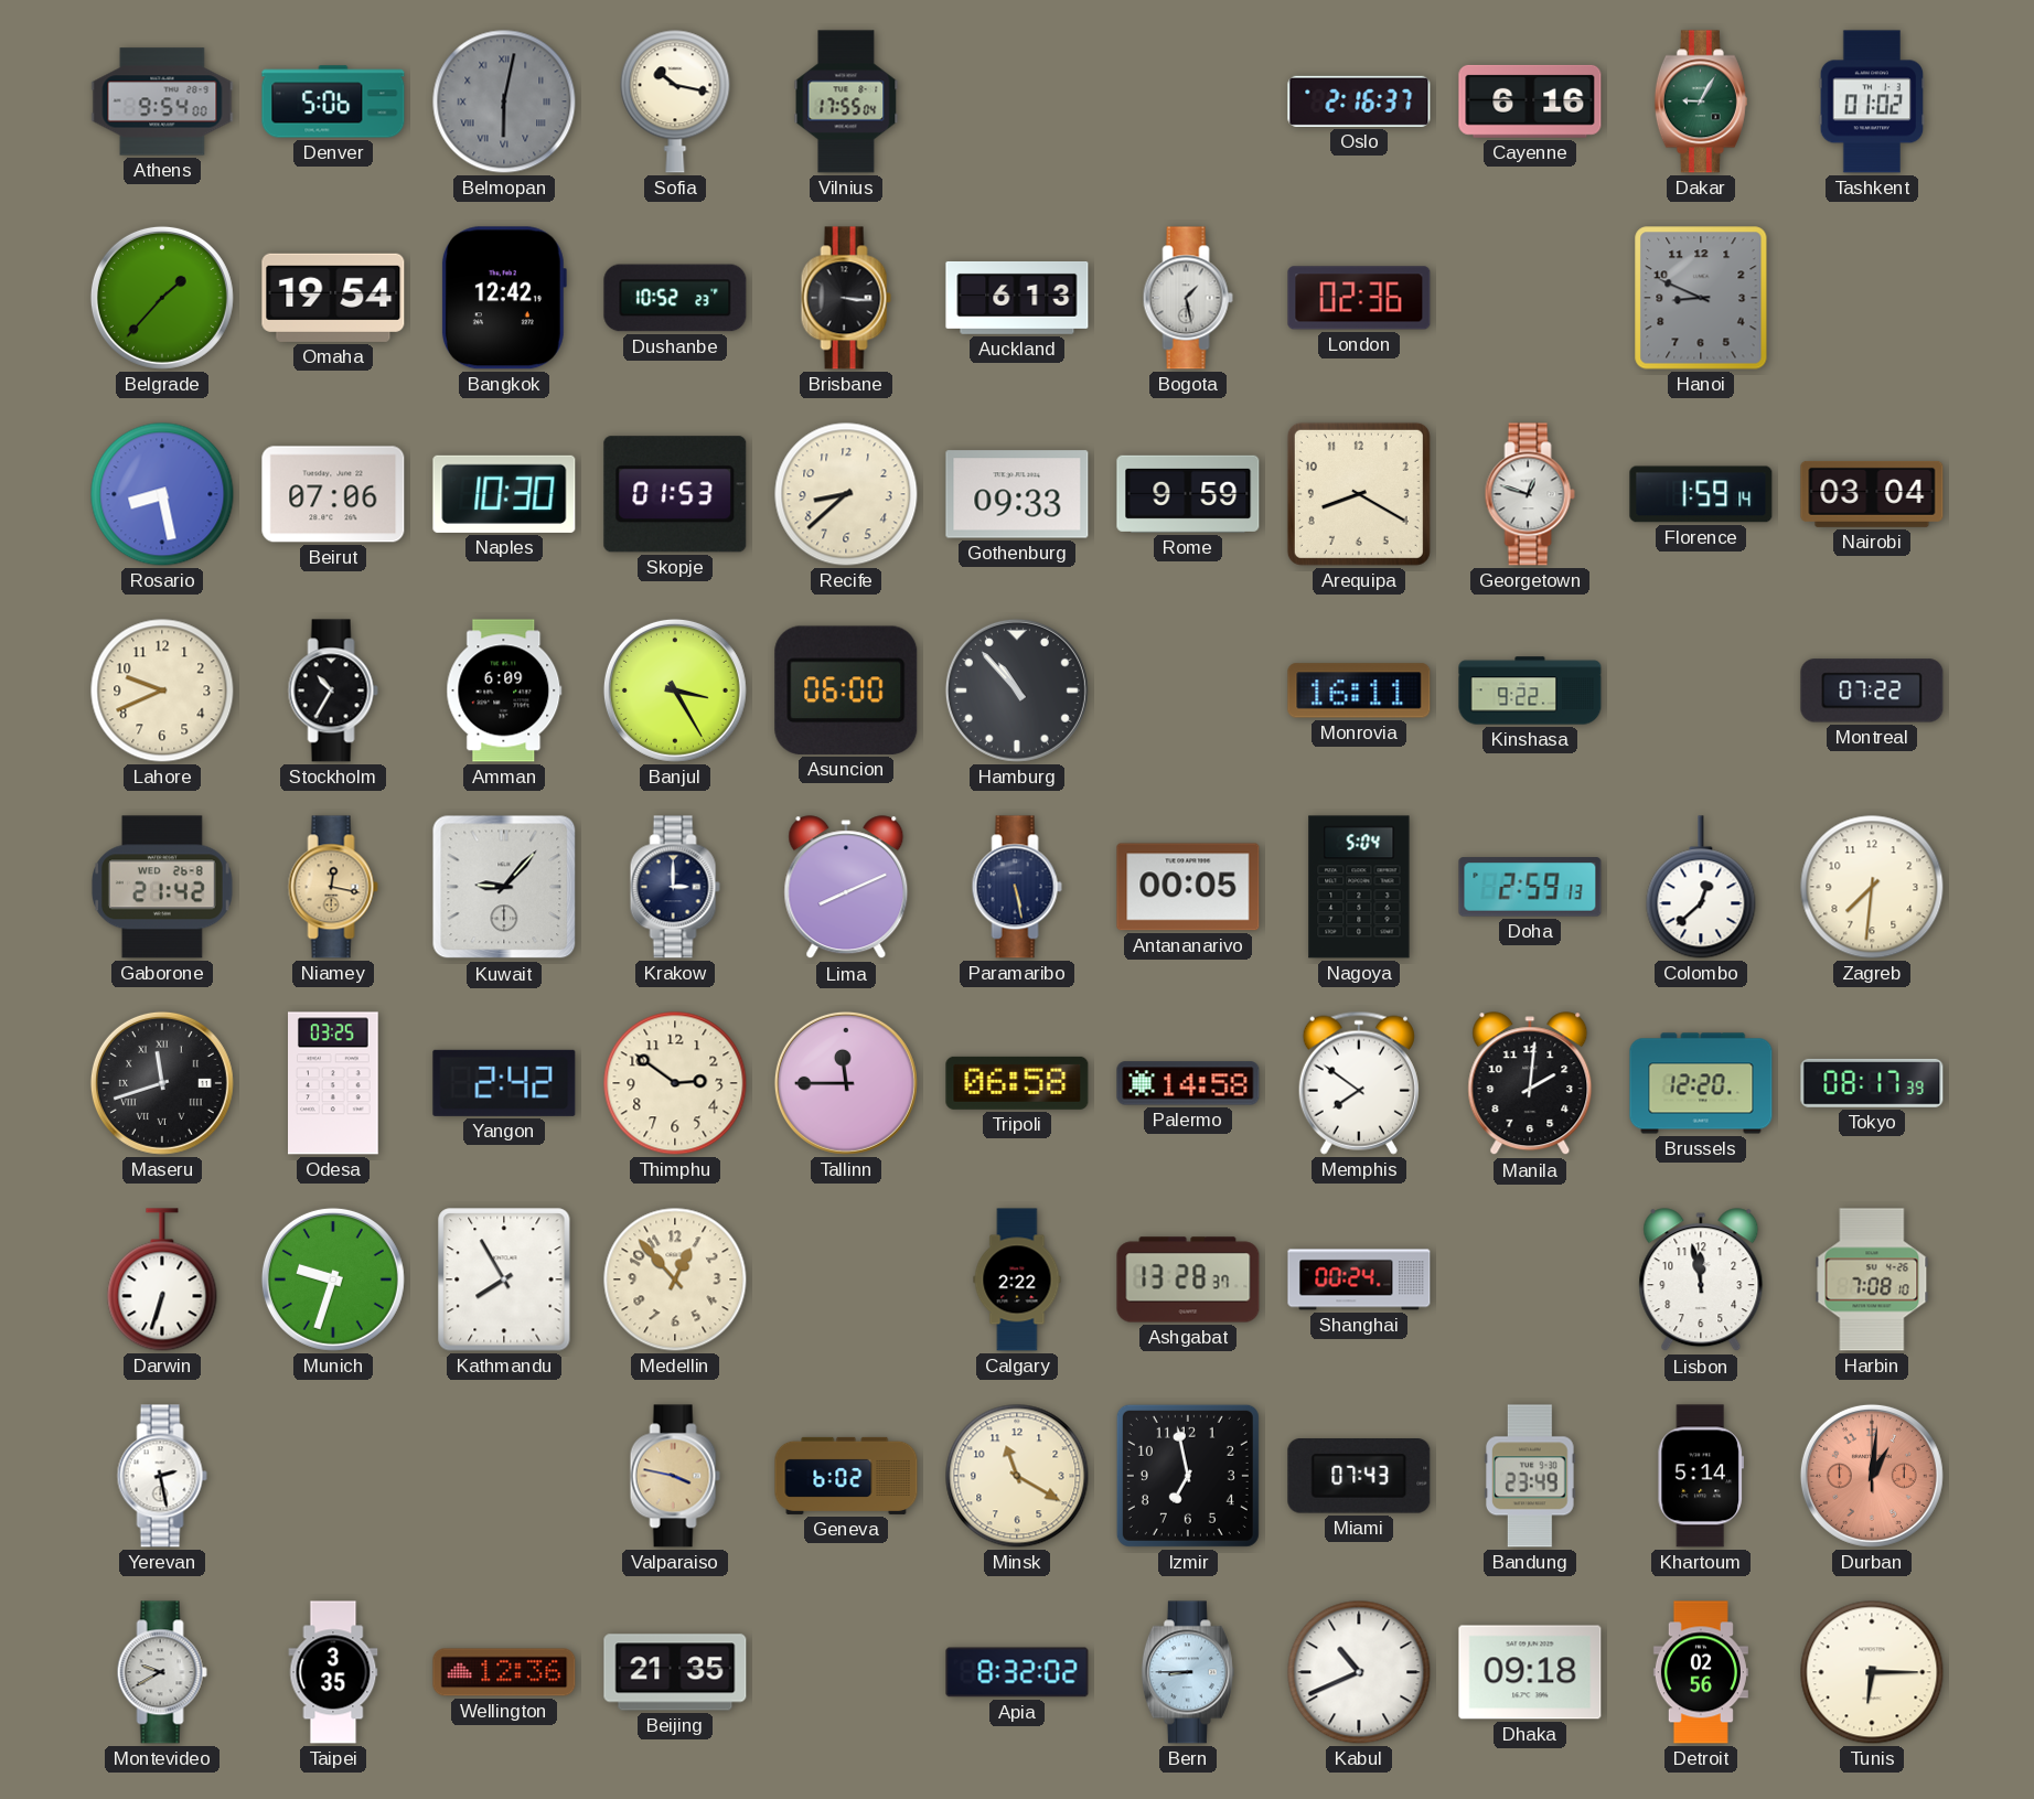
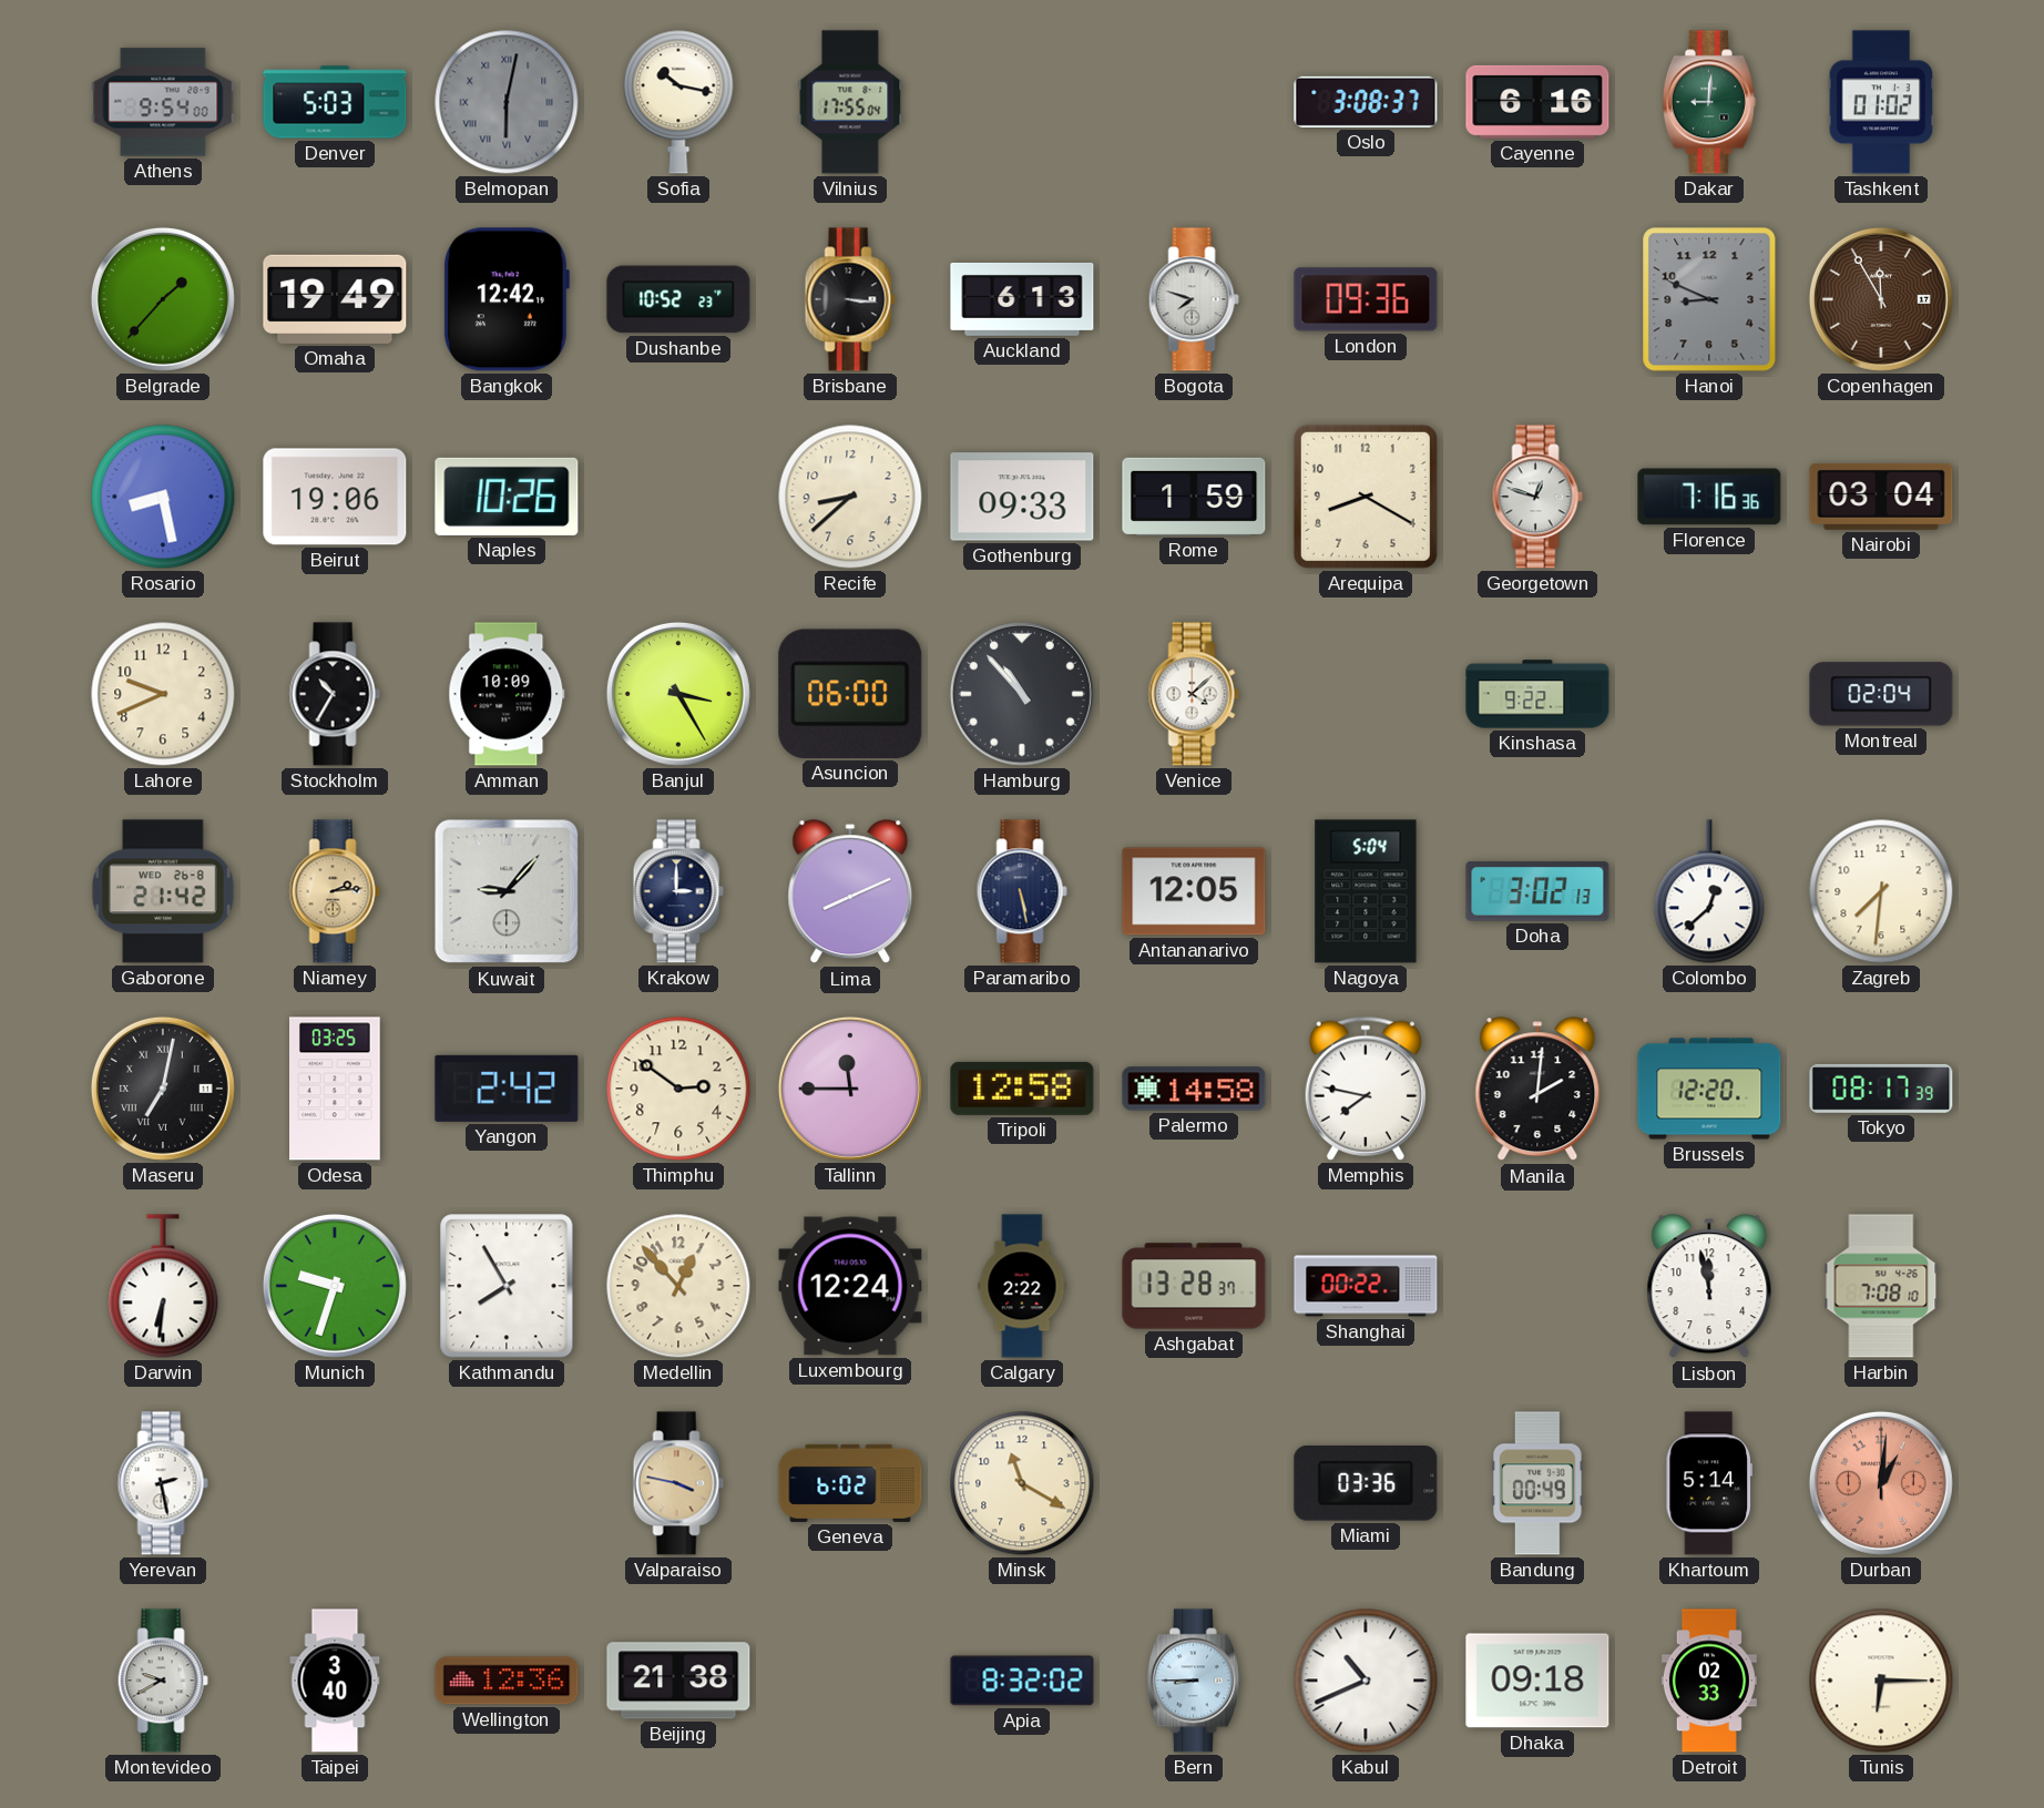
Denver: 5:06 -> 5:03 (335, 102)
Oslo: 2:16 -> 3:08 (1366, 102)
Dakar: 9:05 -> 9:01 (1709, 102)
Omaha: 19:54 -> 19:49 (335, 299)
Bogota: 1:28 -> 7:48 (1194, 299)
London: 02:36 -> 09:36 (1366, 299)
Copenhagen: none -> 11:55 (1881, 299)
Beirut: 07:06 -> 19:06 (335, 497)
Naples: 10:30 -> 10:26 (507, 497)
Skopje: 01:53 -> none (675, 494)
Rome: 9:59 -> 1:59 (1194, 497)
Florence: 1:59 -> 7:16 (1709, 497)
Amman: 6:09 -> 10:09 (507, 694)
Venice: none -> 4:08 (1194, 694)
Monrovia: 16:11 -> none (1359, 690)
Montreal: 07:22 -> 02:04 (1881, 694)
Niamey: 12:17 -> 2:14 (335, 891)
Antananarivo: 00:05 -> 12:05 (1194, 891)
Doha: 2:59 -> 3:02 (1537, 891)
Maseru: 11:42 -> 7:02 (163, 1089)
Tripoli: 06:58 -> 12:58 (1022, 1089)
Memphis: 7:51 -> 7:47 (1366, 1089)
Darwin: 6:33 -> 6:31 (163, 1286)
Luxembourg: none -> 12:24 (850, 1286)
Shanghai: 00:24 -> 00:22 (1366, 1286)
Izmir: 6:58 -> none (1188, 1476)
Miami: 07:43 -> 03:36 (1366, 1484)
Bandung: 23:49 -> 00:49 (1537, 1483)
Taipei: 3:35 -> 3:40 (335, 1681)
Beijing: 21:35 -> 21:38 (678, 1681)
Detroit: 02:56 -> 02:33 (1709, 1681)
